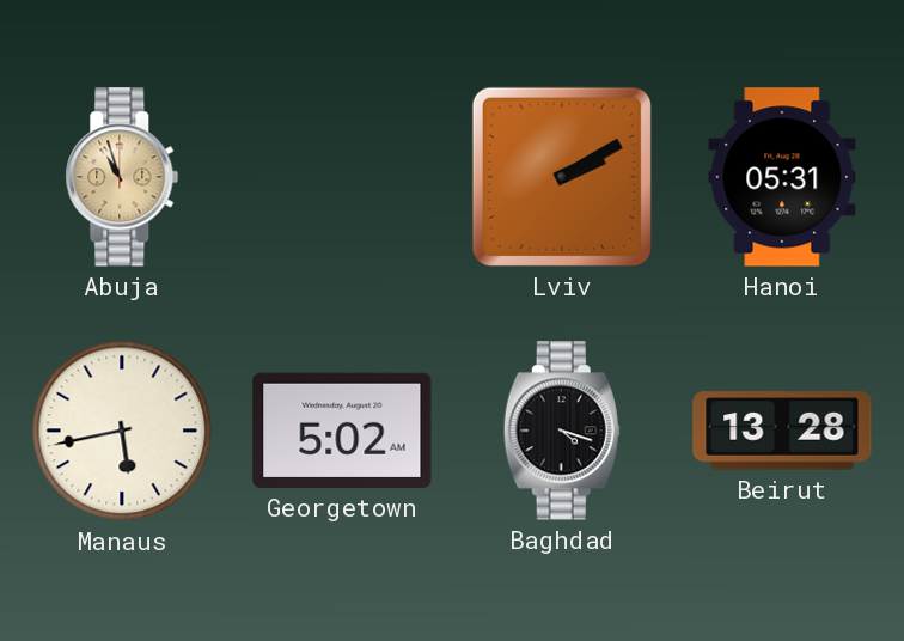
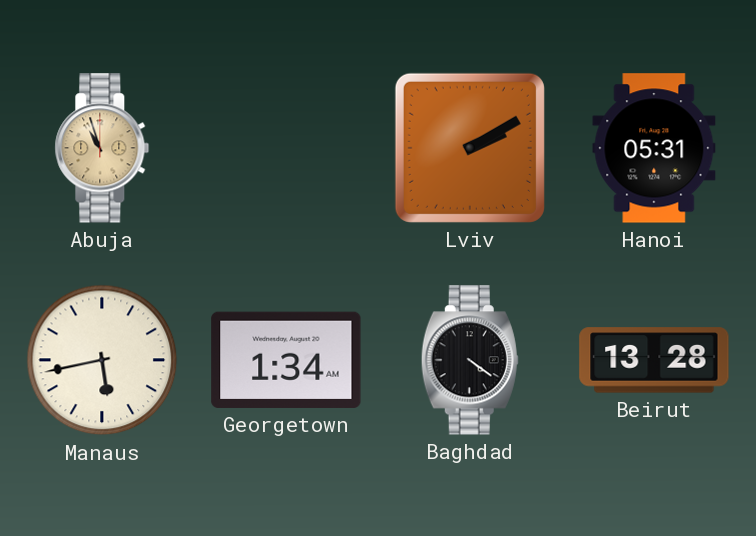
Georgetown: 5:02 -> 1:34 (286, 360)
Baghdad: 4:18 -> 4:21 (470, 360)
